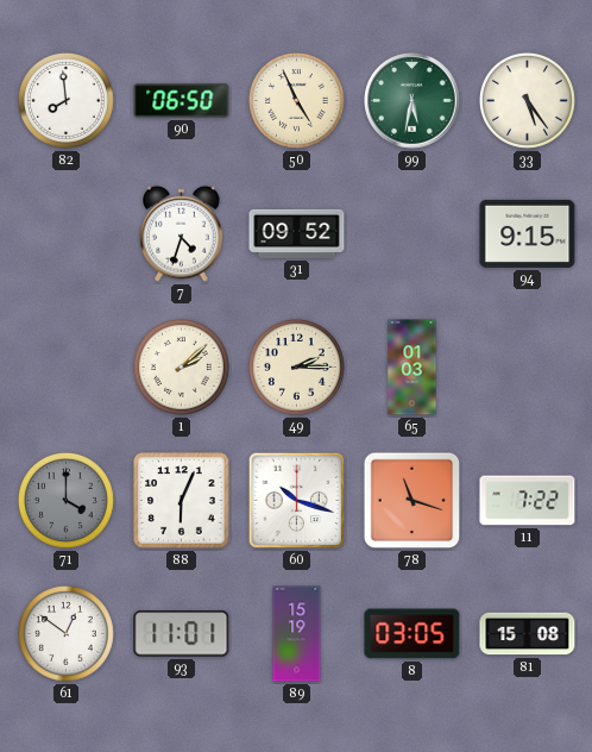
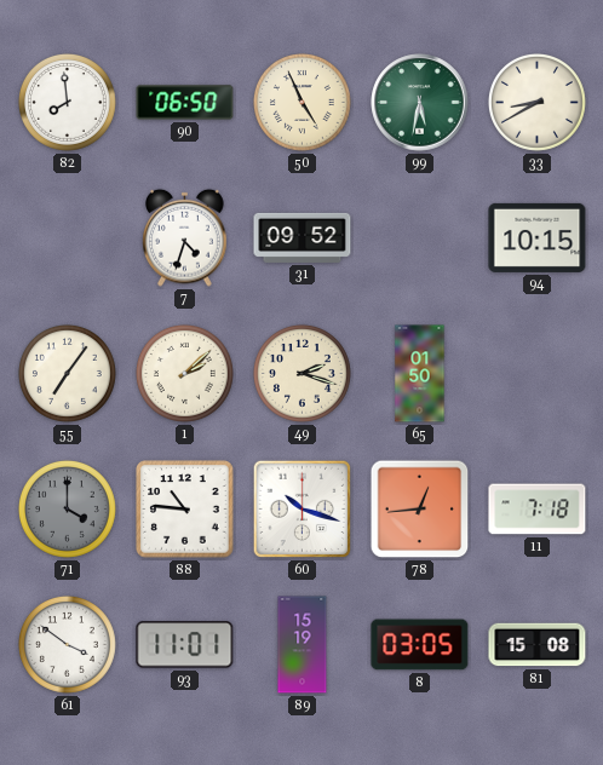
33: 5:24 -> 8:40 (536, 102)
94: 9:15 -> 10:15 (538, 237)
55: none -> 7:06 (67, 373)
49: 2:15 -> 2:18 (301, 373)
65: 01:03 -> 01:50 (420, 374)
88: 6:04 -> 10:46 (185, 510)
78: 11:18 -> 12:44 (420, 510)
11: 7:22 -> 7:18 (538, 510)
61: 12:51 -> 3:51 (67, 644)
